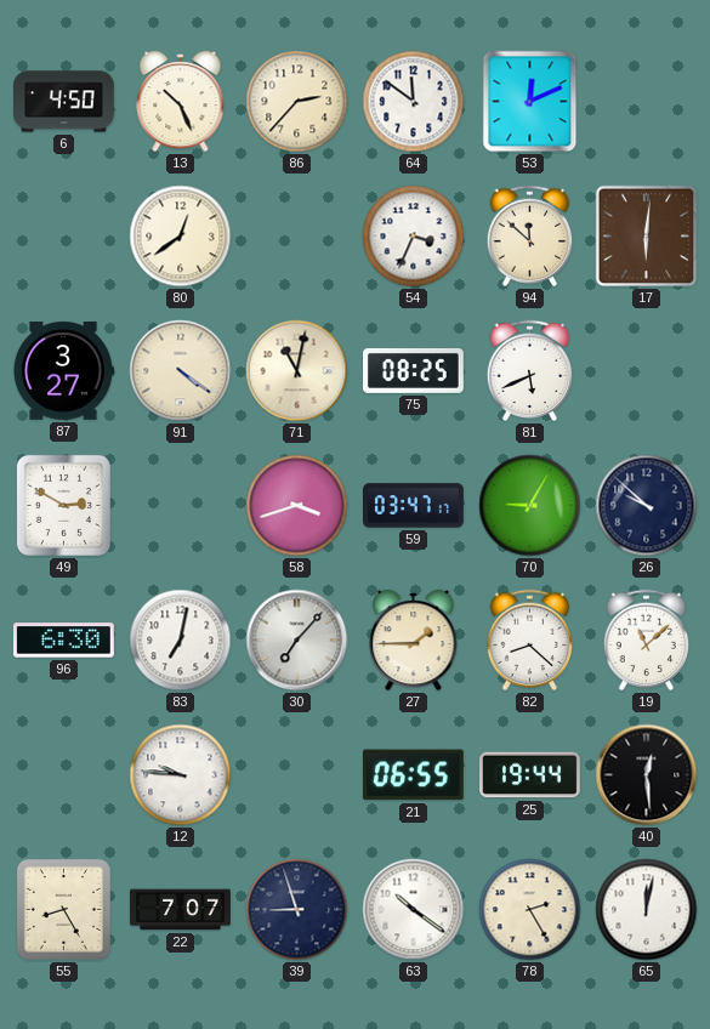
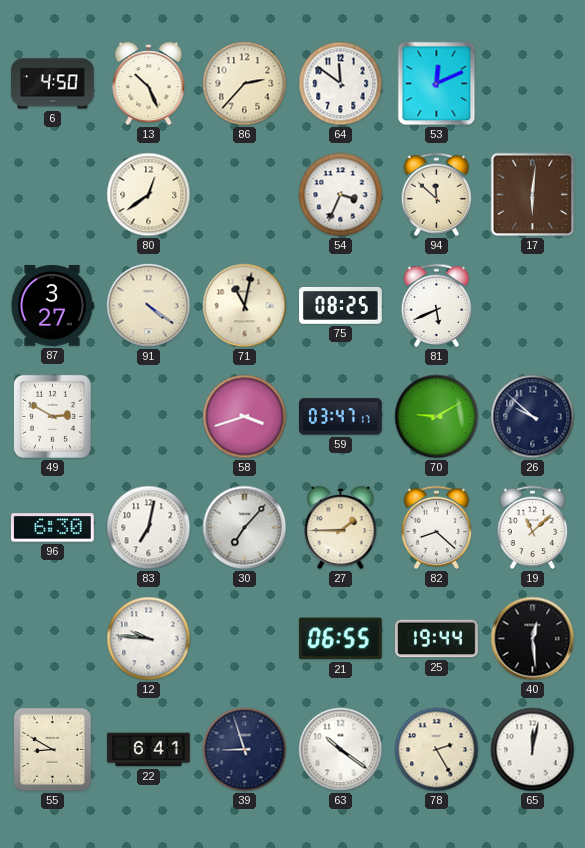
70: 9:05 -> 9:10 (437, 417)
55: 8:25 -> 8:50 (52, 749)
22: 7:07 -> 6:41 (149, 750)
